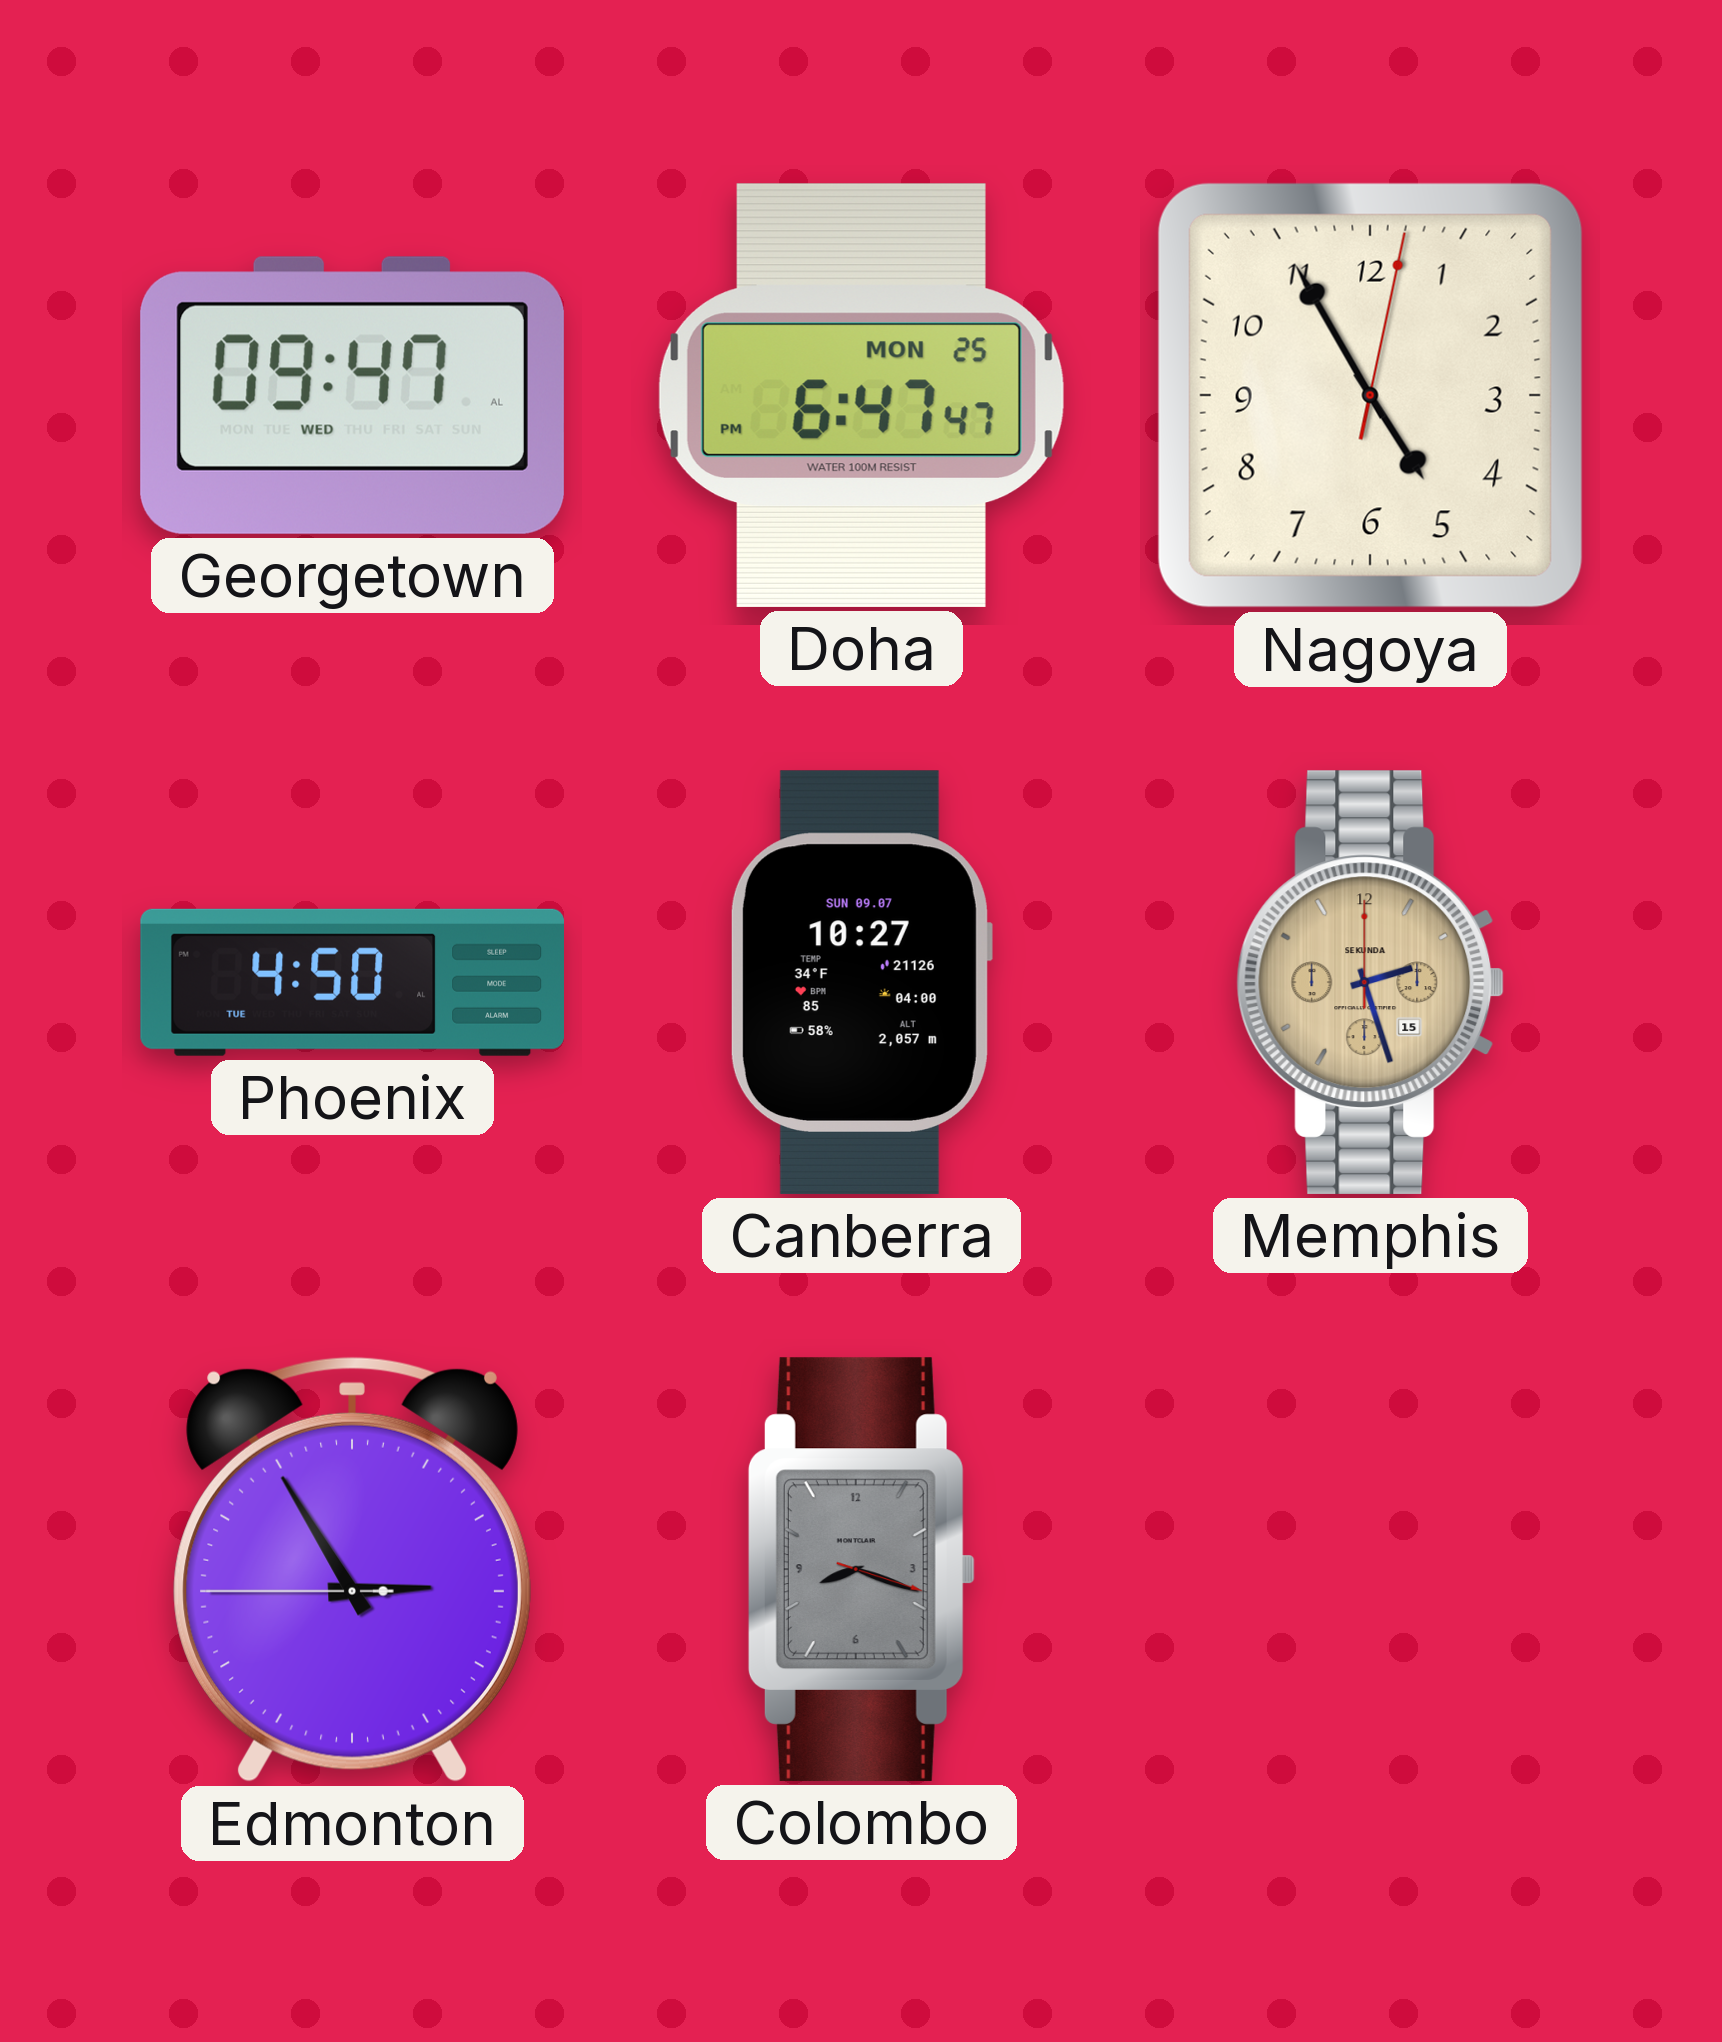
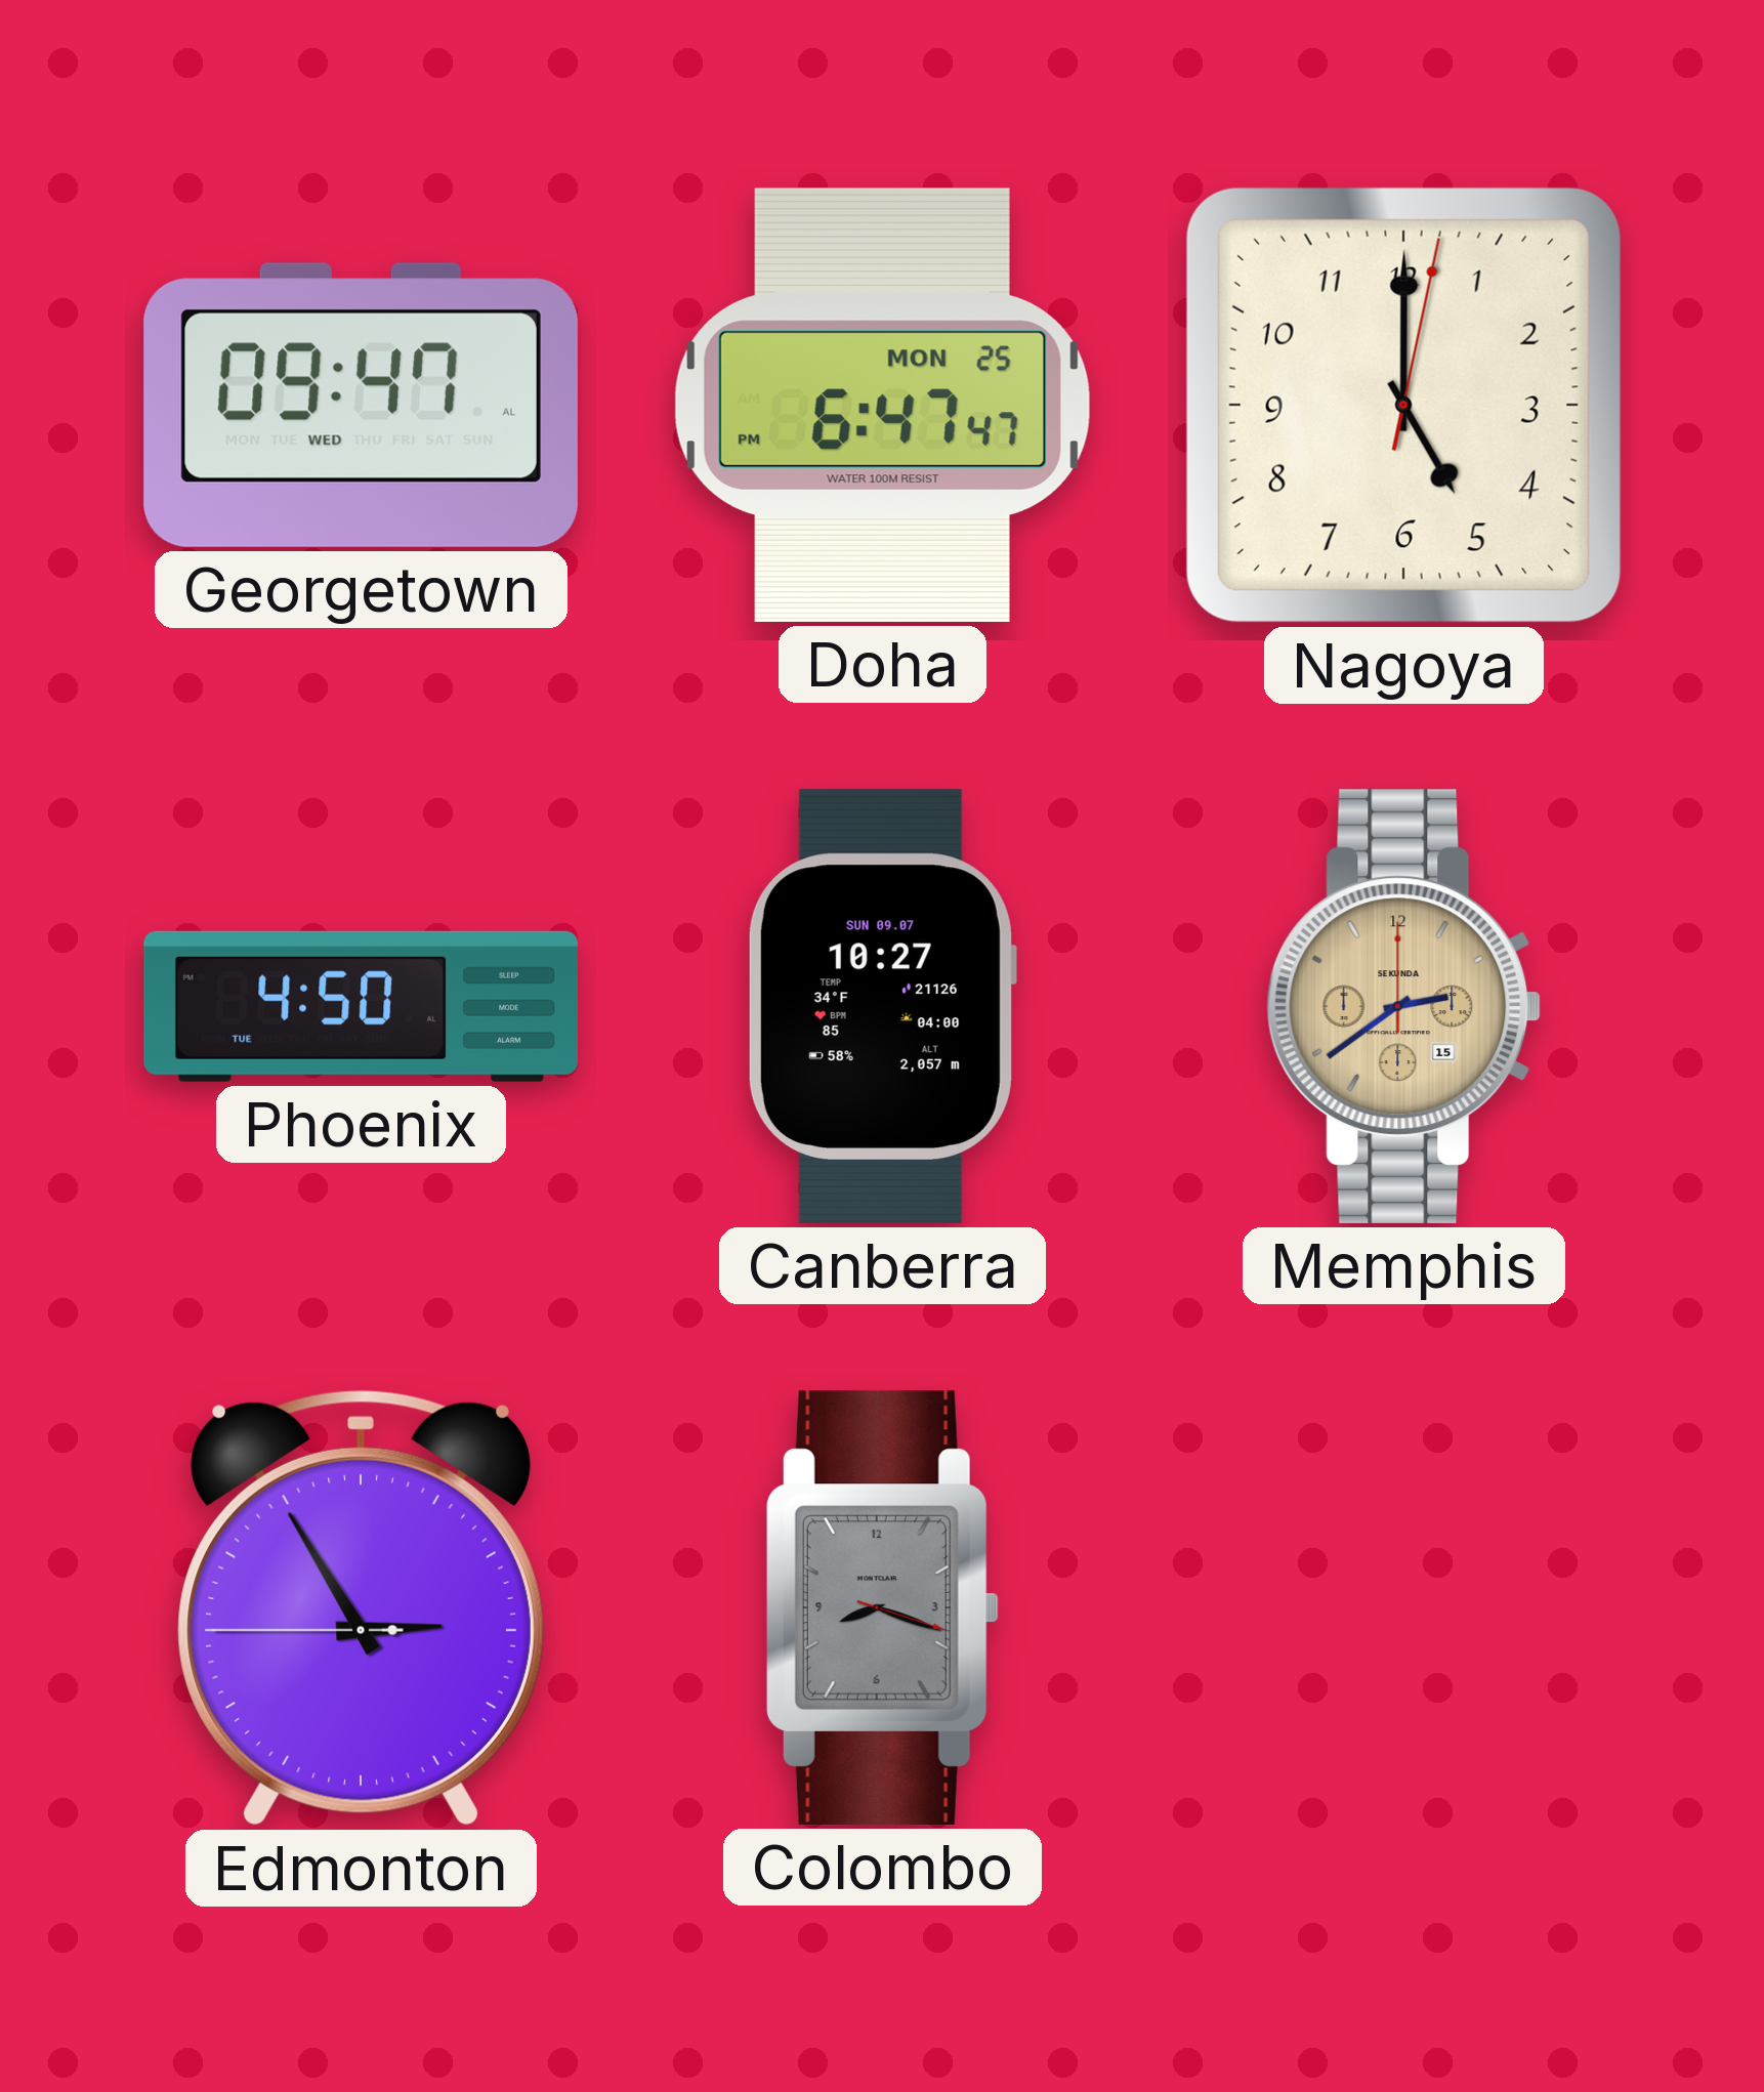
Nagoya: 4:55 -> 5:00 (1403, 405)
Memphis: 2:27 -> 2:39 (1404, 1006)
